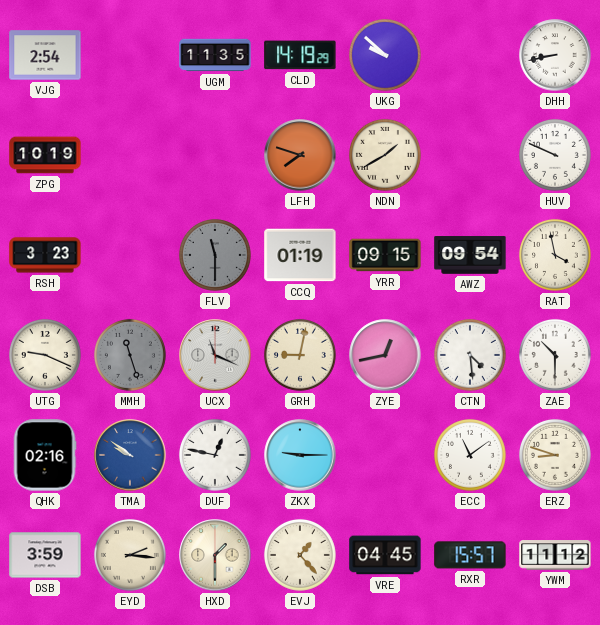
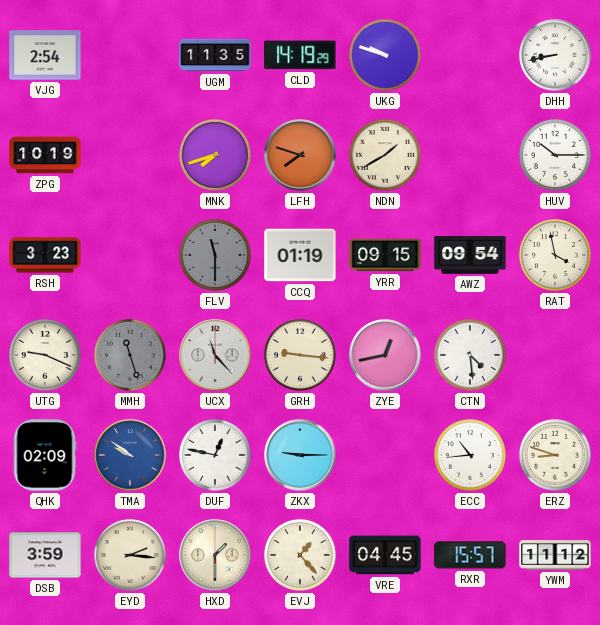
UKG: 9:52 -> 9:48 (385, 55)
MNK: none -> 7:42 (215, 155)
HUV: 9:49 -> 10:15 (555, 155)
UCX: 11:19 -> 11:23 (215, 355)
GRH: 9:02 -> 9:16 (300, 355)
ZAE: 10:30 -> none (555, 355)
QHK: 02:16 -> 02:09 (45, 455)
ECC: 11:09 -> 10:44 (470, 455)
